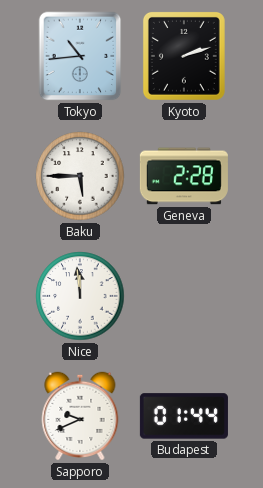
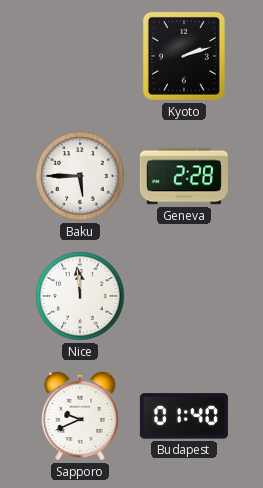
Tokyo: 10:44 -> none (80, 56)
Budapest: 01:44 -> 01:40 (184, 416)
